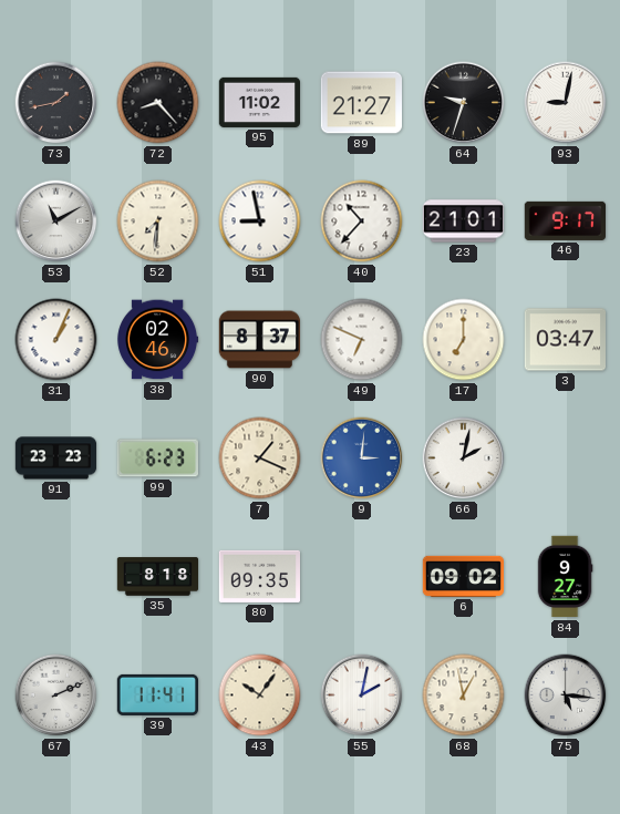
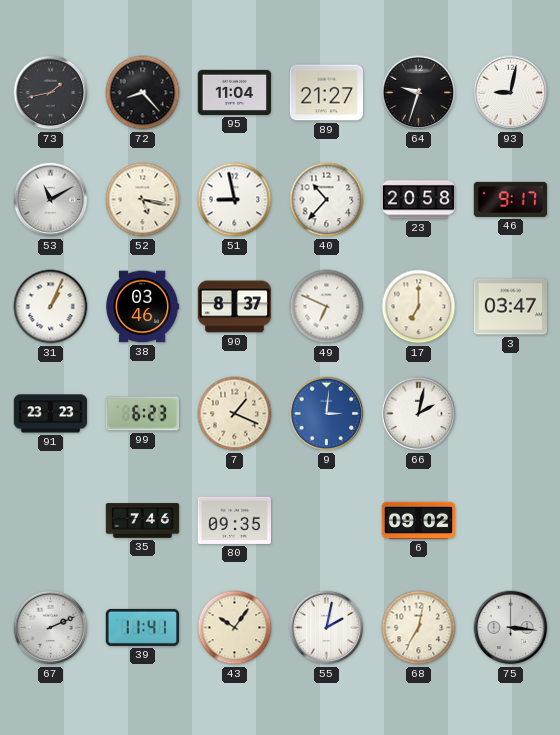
95: 11:02 -> 11:04 (235, 92)
52: 7:31 -> 5:17 (143, 200)
23: 21:01 -> 20:58 (419, 200)
38: 02:46 -> 03:46 (143, 307)
35: 8:18 -> 7:46 (143, 521)
84: 9:27 -> none (565, 577)
68: 12:58 -> 7:02 (419, 628)
75: 5:16 -> 3:16 (511, 628)
